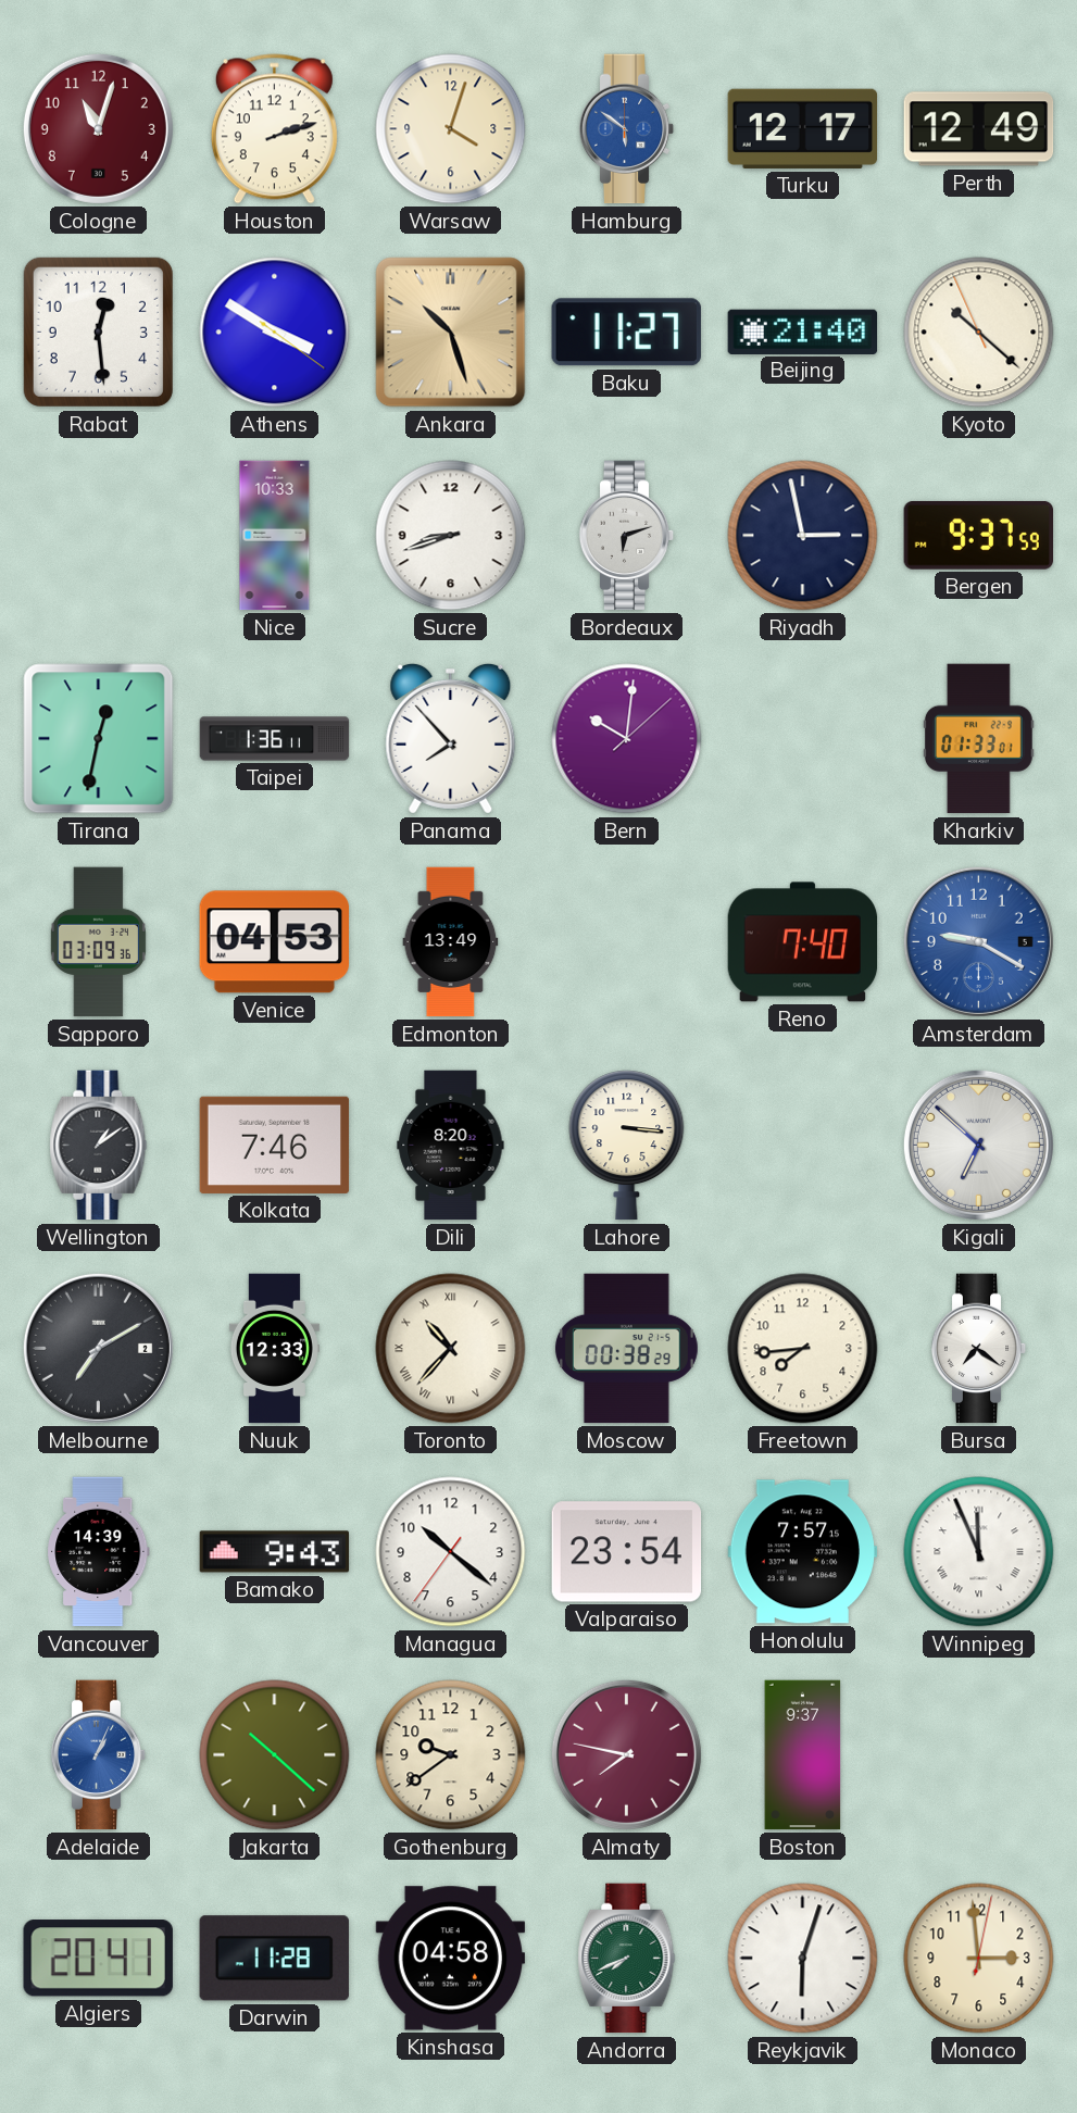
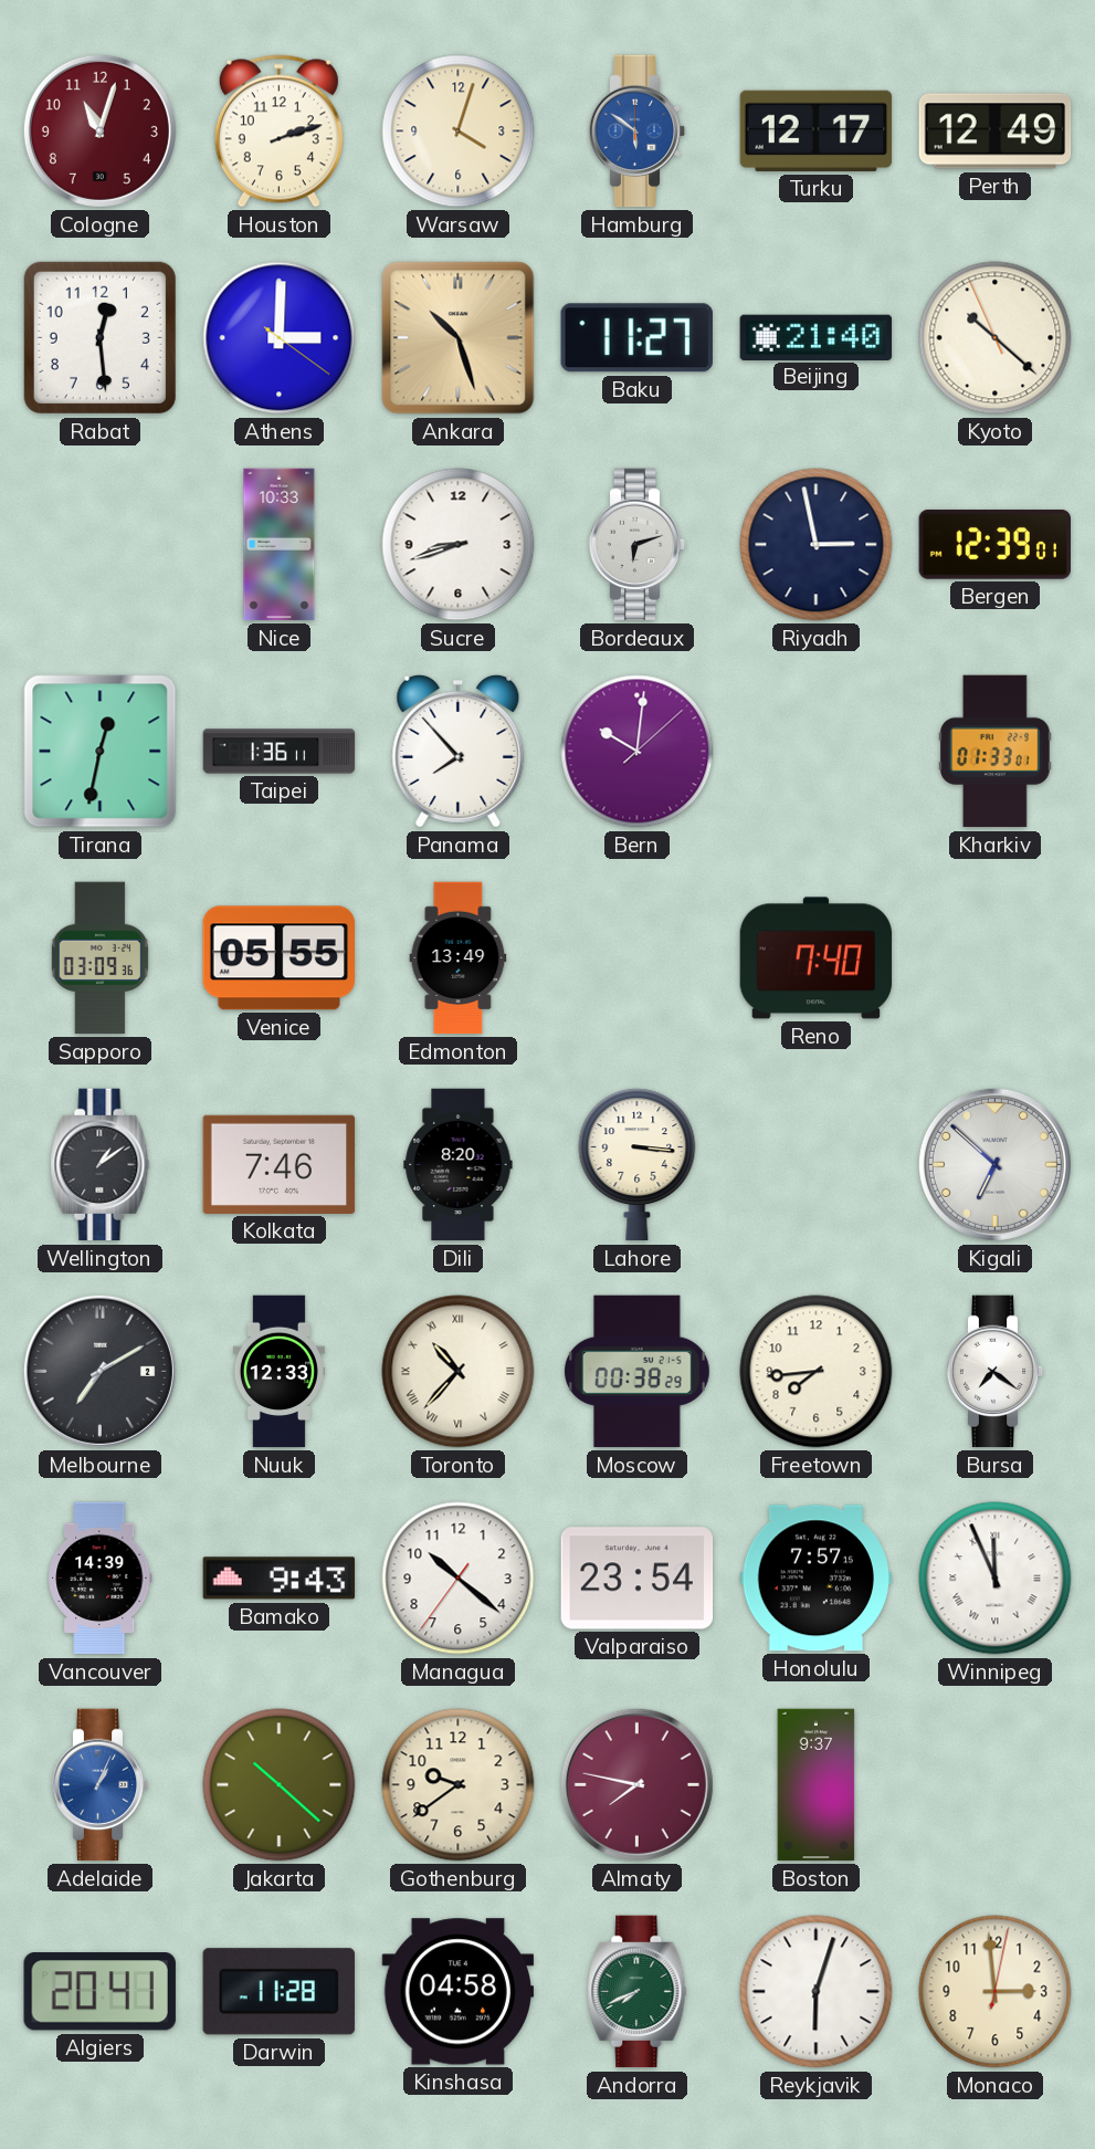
Athens: 3:50 -> 3:00 (280, 338)
Bergen: 9:37 -> 12:39 (994, 544)
Venice: 04:53 -> 05:55 (278, 958)
Amsterdam: 9:20 -> none (978, 941)
